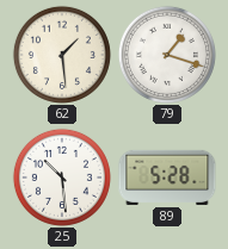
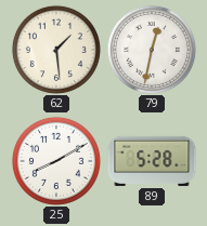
79: 1:18 -> 12:32 (152, 50)
25: 10:29 -> 8:10 (56, 161)
